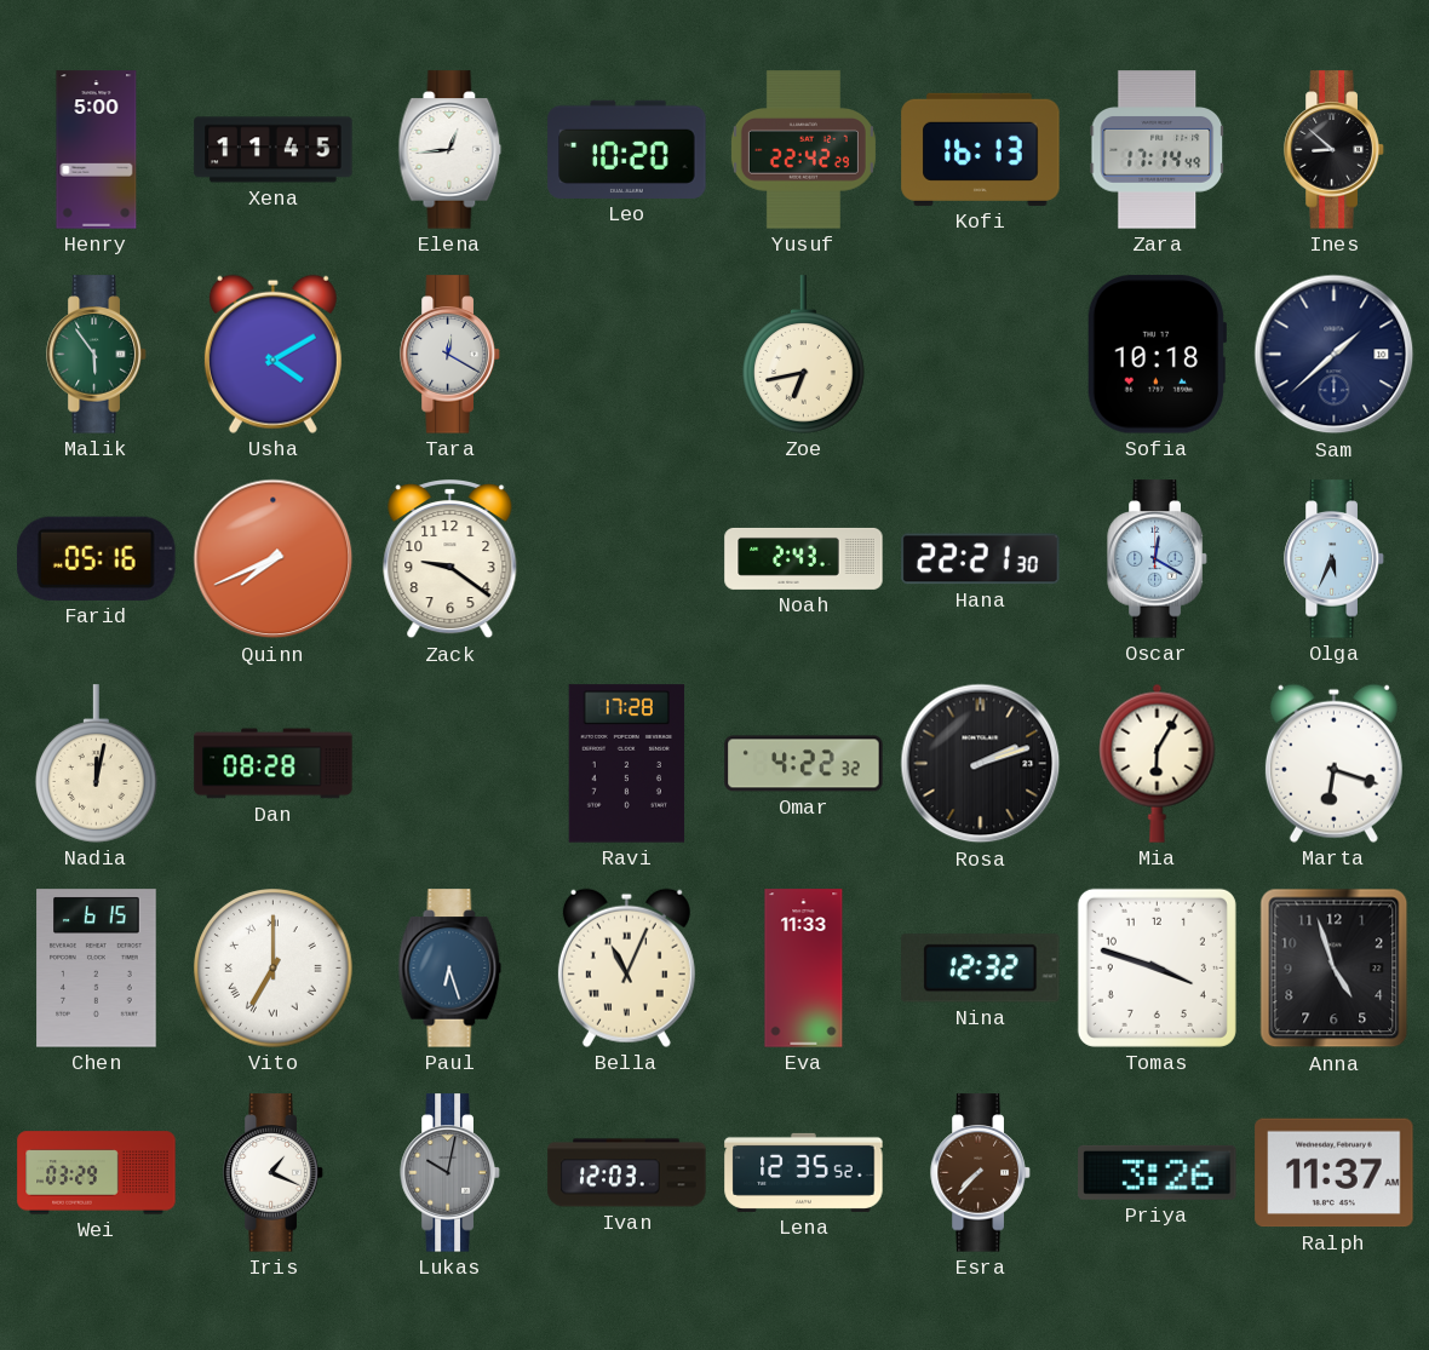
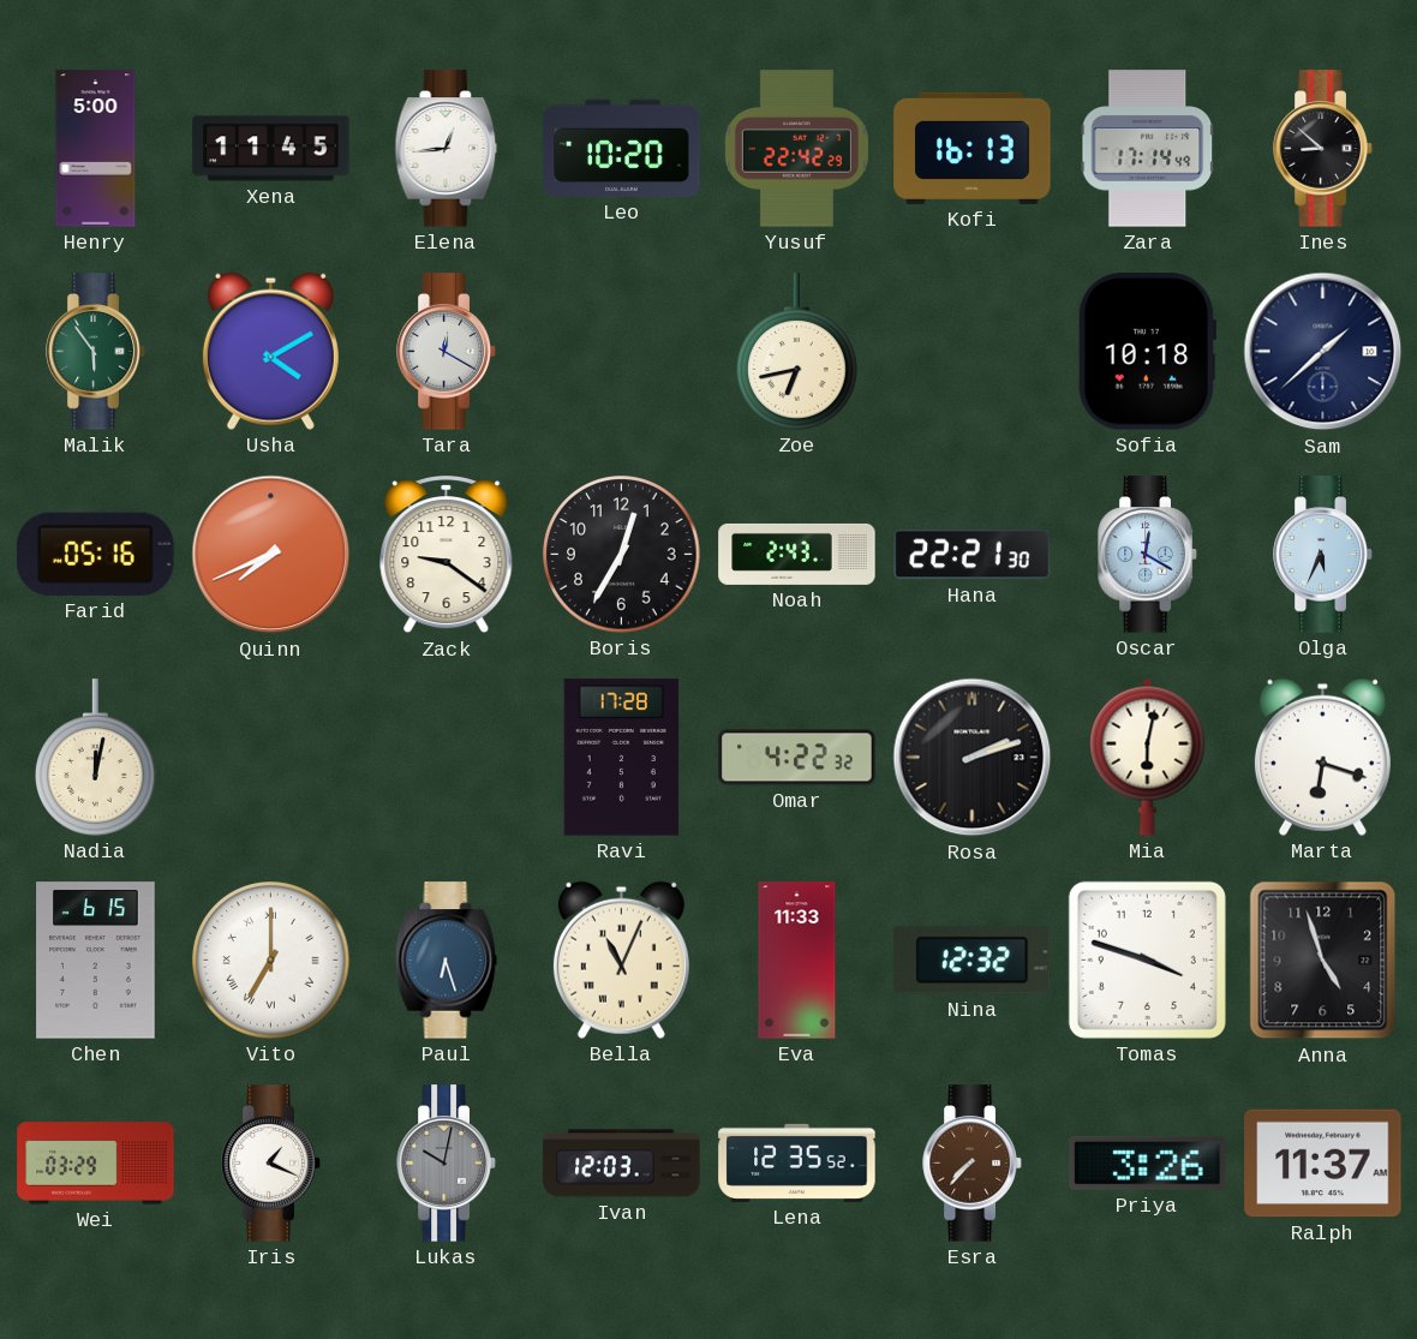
Boris: none -> 12:35 (622, 555)
Dan: 08:28 -> none (274, 764)
Mia: 6:05 -> 6:02 (1148, 757)
